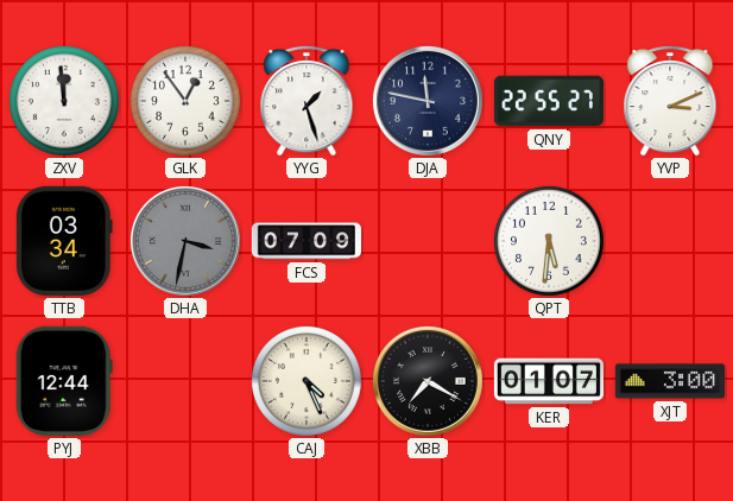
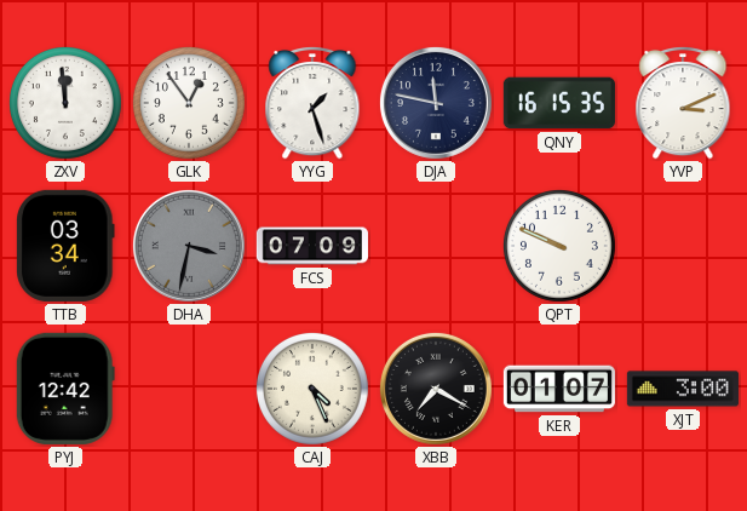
QNY: 22:55 -> 16:15 (559, 103)
QPT: 5:31 -> 9:49 (559, 246)
PYJ: 12:44 -> 12:42 (65, 389)
